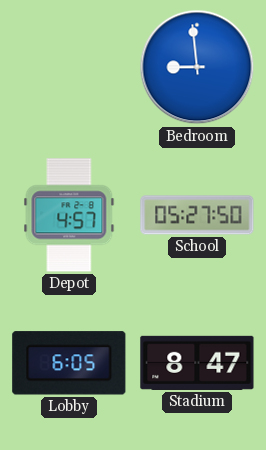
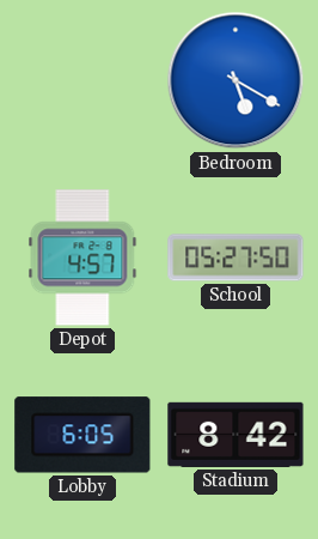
Bedroom: 8:59 -> 5:20 (236, 80)
Stadium: 8:47 -> 8:42 (236, 435)
